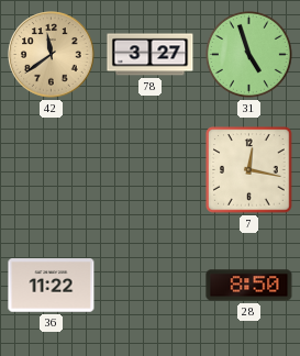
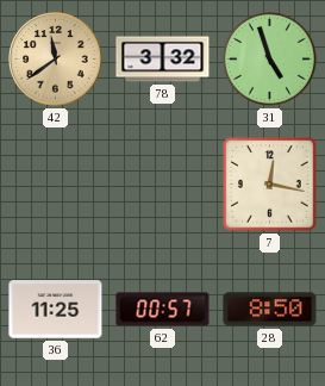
78: 3:27 -> 3:32 (163, 60)
36: 11:22 -> 11:25 (56, 310)
62: none -> 00:57 (163, 310)
